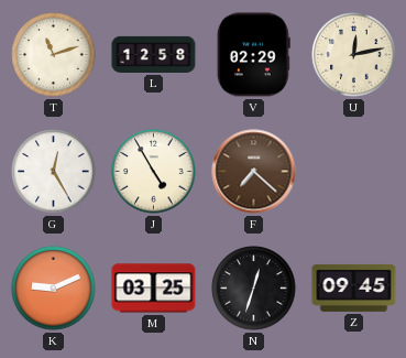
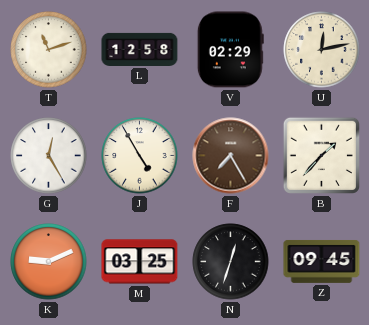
F: 7:22 -> 7:25 (231, 156)
B: none -> 1:37 (321, 155)
